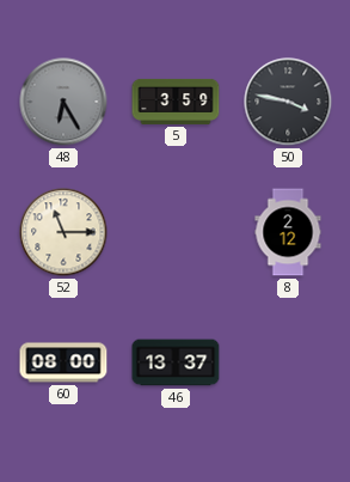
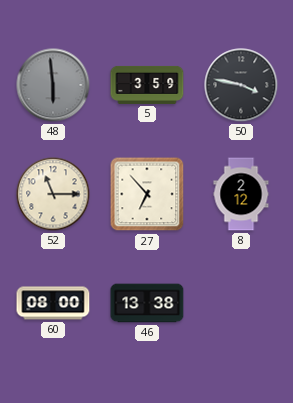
48: 6:25 -> 5:59 (53, 85)
27: none -> 6:53 (147, 194)
46: 13:37 -> 13:38 (147, 303)
